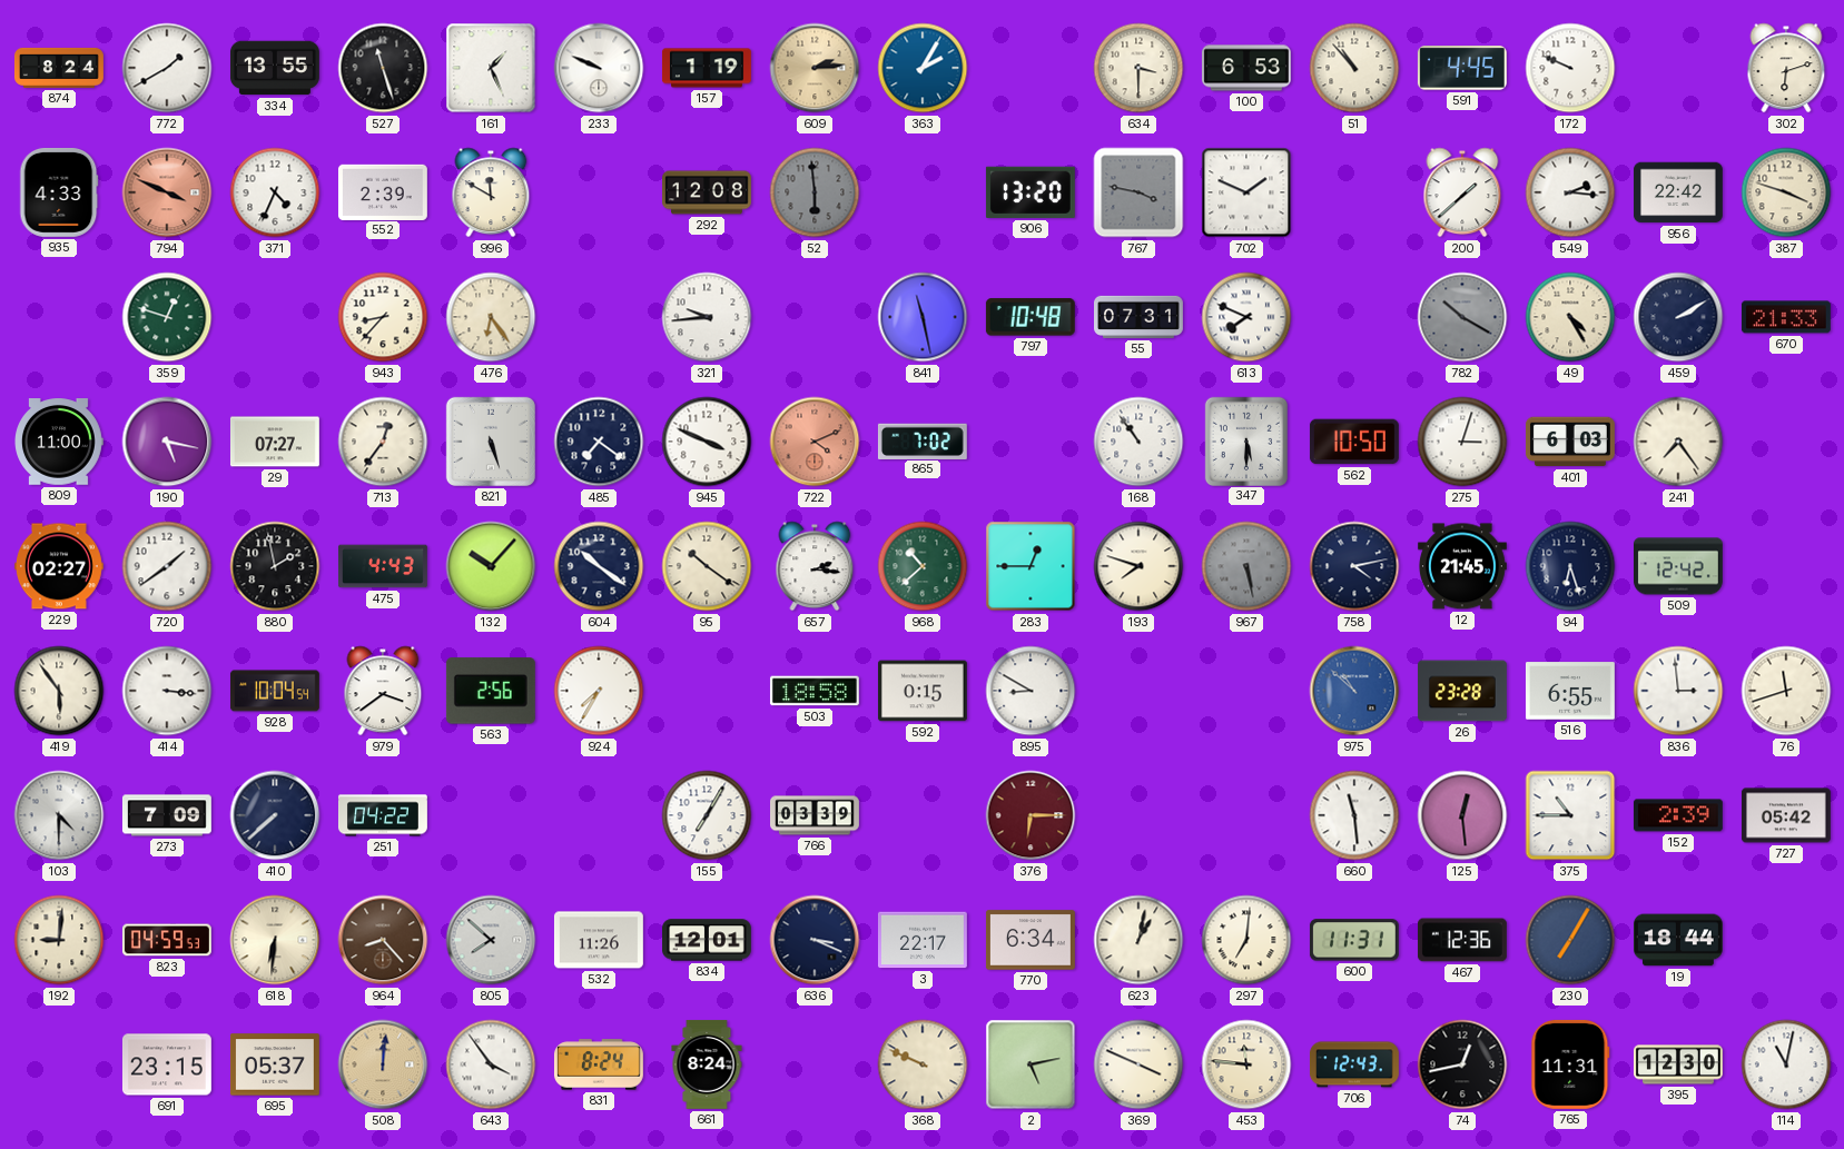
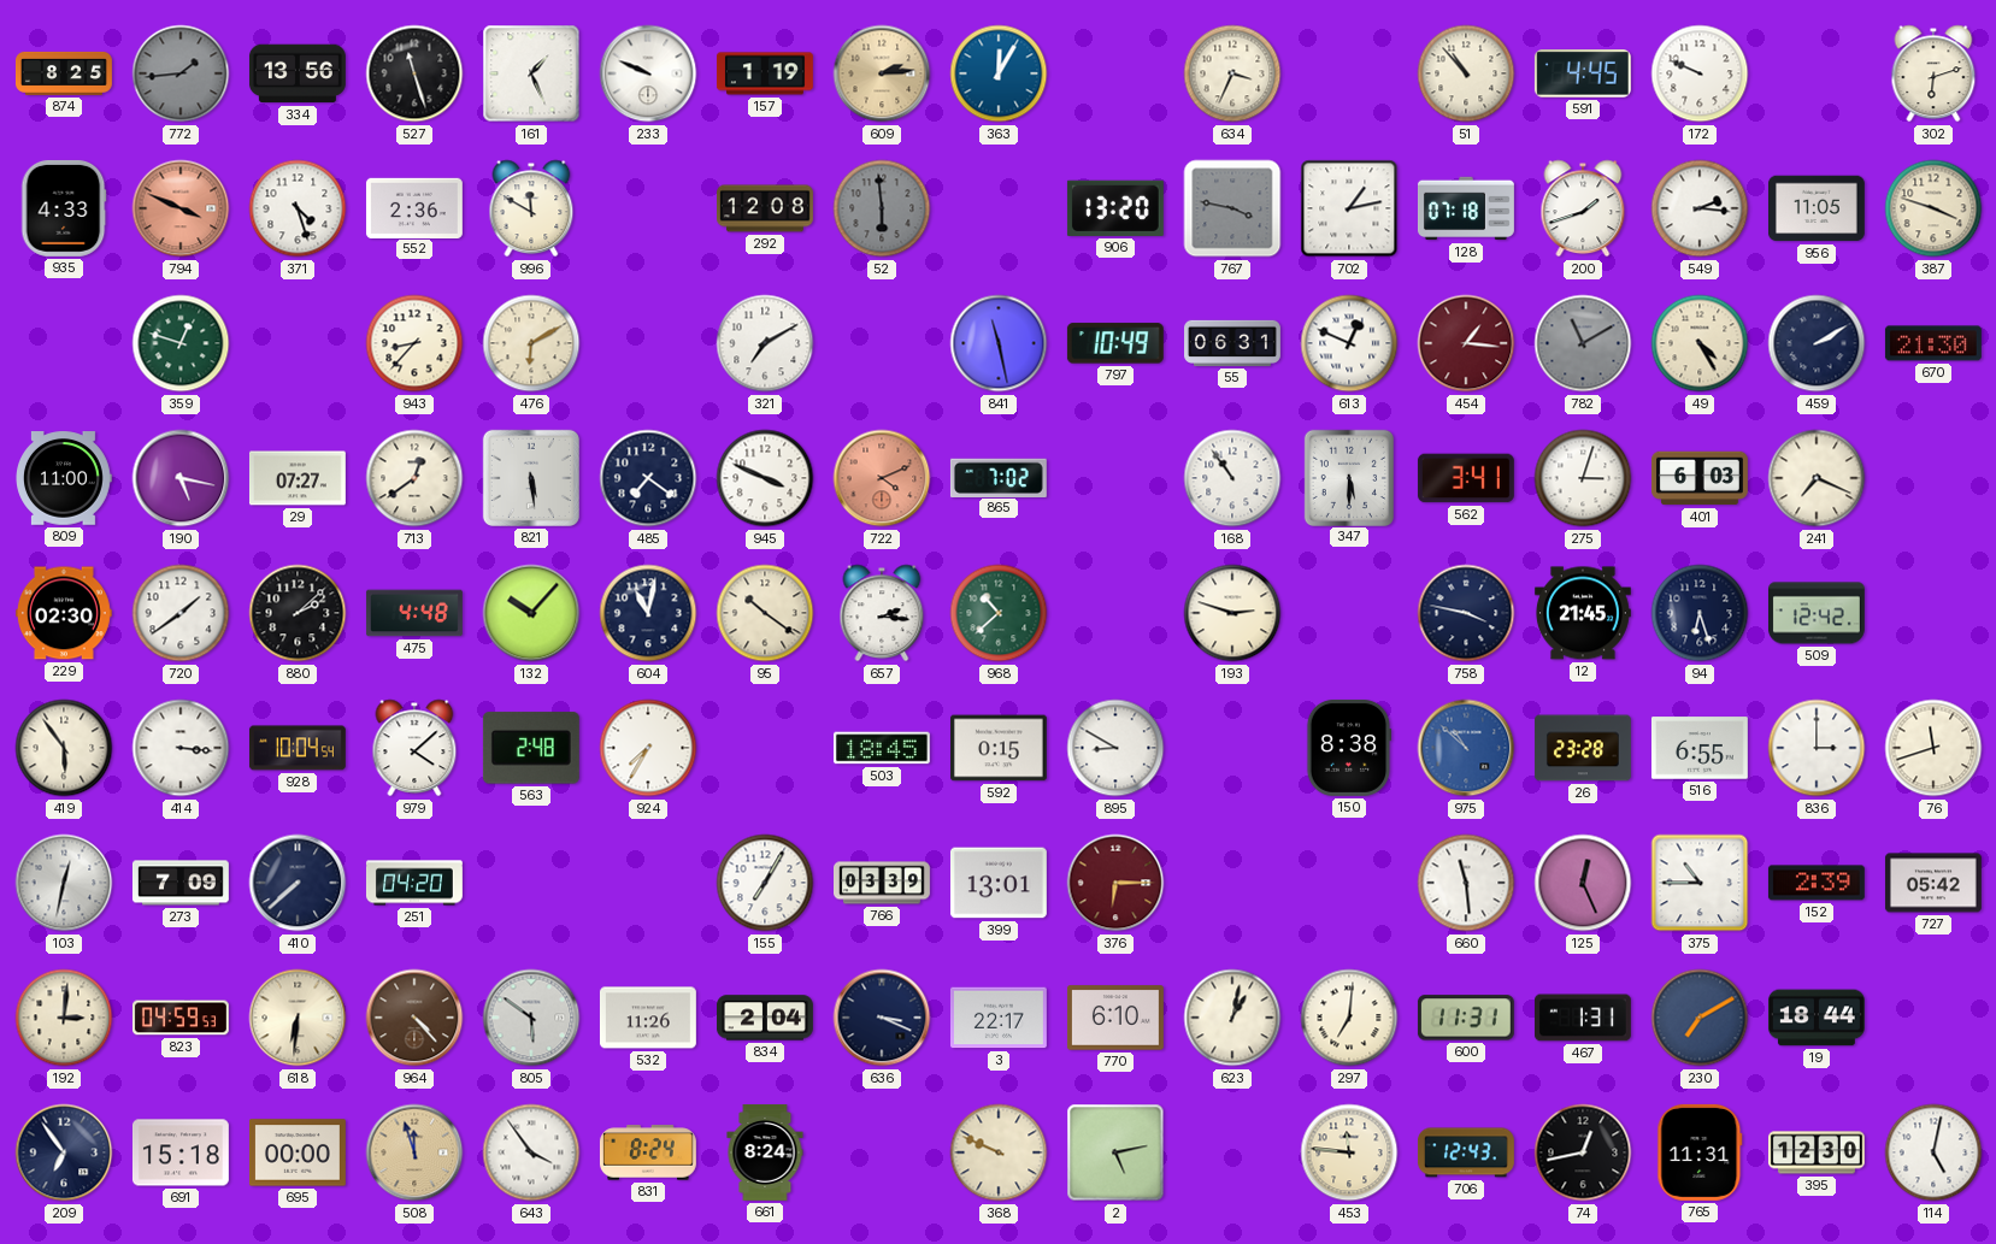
874: 8:24 -> 8:25 (64, 73)
772: 1:40 -> 1:44 (181, 73)
772 dial: white -> grey (181, 73)
334: 13:55 -> 13:56 (298, 73)
363: 2:05 -> 12:05 (999, 73)
634: 3:30 -> 3:34 (1232, 73)
100: 6:53 -> none (1246, 68)
371: 4:34 -> 4:27 (298, 208)
552: 2:39 -> 2:36 (414, 207)
702: 1:49 -> 1:13 (1349, 208)
128: none -> 07:18 (1466, 208)
200: 1:38 -> 1:42 (1583, 208)
956: 22:42 -> 11:05 (1817, 208)
476: 6:24 -> 6:10 (531, 343)
321: 9:44 -> 7:10 (765, 343)
797: 10:48 -> 10:49 (1115, 343)
55: 07:31 -> 06:31 (1233, 343)
613: 7:49 -> 12:49 (1349, 343)
454: none -> 1:16 (1466, 343)
782: 10:20 -> 11:10 (1583, 343)
670: 21:33 -> 21:30 (1933, 343)
713: 12:36 -> 12:39 (414, 478)
821: 5:27 -> 5:29 (531, 478)
562: 10:50 -> 3:41 (1466, 478)
241: 7:24 -> 7:19 (1817, 478)
229: 02:27 -> 02:30 (64, 613)
880: 1:58 -> 2:08 (298, 613)
475: 4:43 -> 4:48 (414, 613)
604: 10:21 -> 11:02 (648, 613)
283: 12:45 -> none (1031, 566)
193: 7:48 -> 2:48 (1232, 613)
967: 5:28 -> none (1246, 566)
758: 4:13 -> 3:47 (1466, 613)
979: 3:39 -> 4:08 (414, 748)
563: 2:56 -> 2:48 (531, 748)
503: 18:58 -> 18:45 (882, 748)
150: none -> 8:38 (1349, 748)
836: 2:59 -> 3:00 (1817, 748)
103: 4:30 -> 12:32 (64, 883)
251: 04:22 -> 04:20 (414, 883)
399: none -> 13:01 (999, 883)
125: 12:29 -> 12:26 (1583, 883)
192: 9:01 -> 3:01 (64, 1018)
964: 8:23 -> 4:23 (414, 1018)
805: 7:52 -> 5:51 (531, 1018)
834: 12:01 -> 2:04 (766, 1018)
770: 6:34 -> 6:10 (1115, 1018)
467: 12:36 -> 1:31 (1583, 1018)
230: 7:05 -> 7:10 (1700, 1018)
209: none -> 6:54 (64, 1152)
691: 23:15 -> 15:18 (181, 1152)
695: 05:37 -> 00:00 (298, 1152)
508: 12:01 -> 11:57 (414, 1152)
369: 3:49 -> none (1138, 1064)
114: 11:02 -> 5:02 (1933, 1152)
